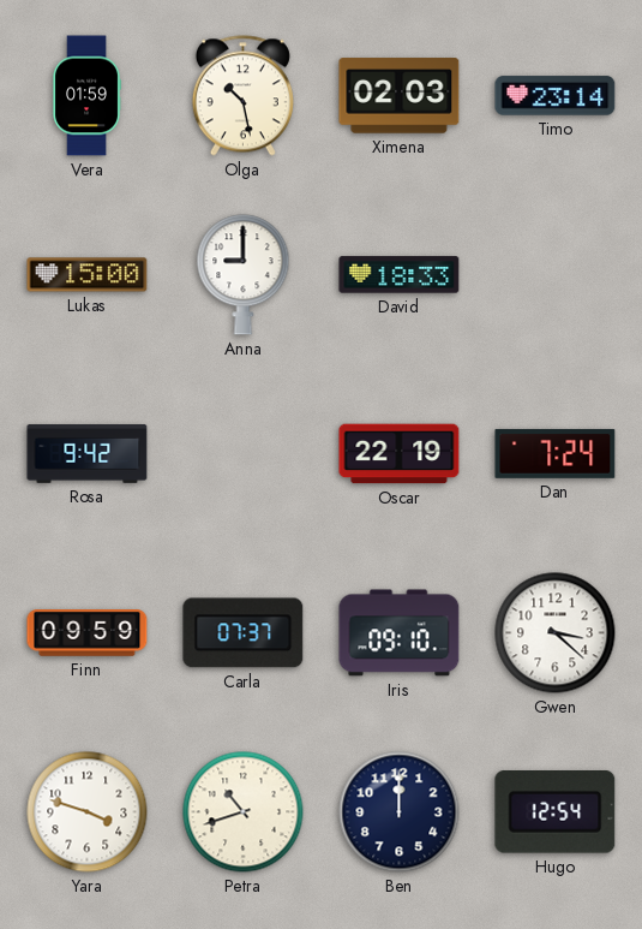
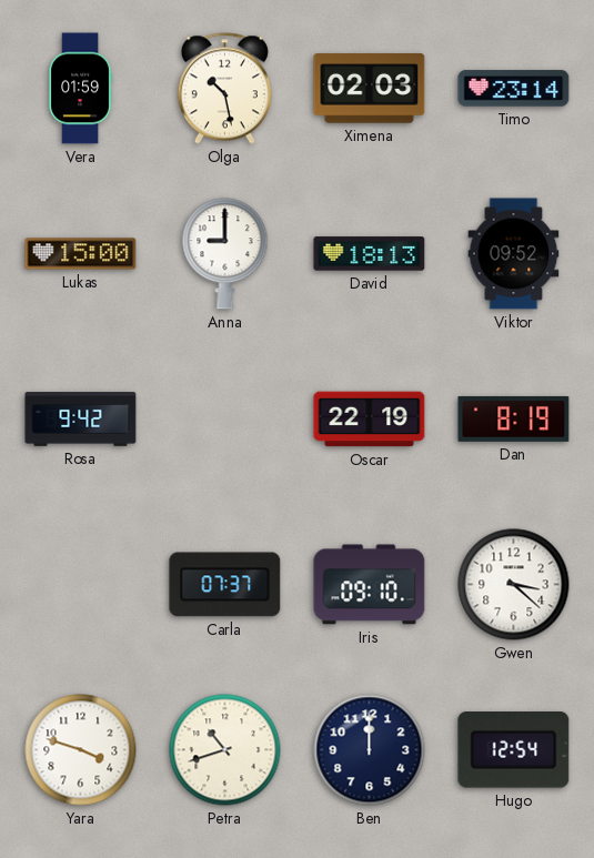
David: 18:33 -> 18:13 (370, 254)
Viktor: none -> 09:52 (514, 254)
Dan: 7:24 -> 8:19 (514, 418)
Finn: 09:59 -> none (88, 633)
